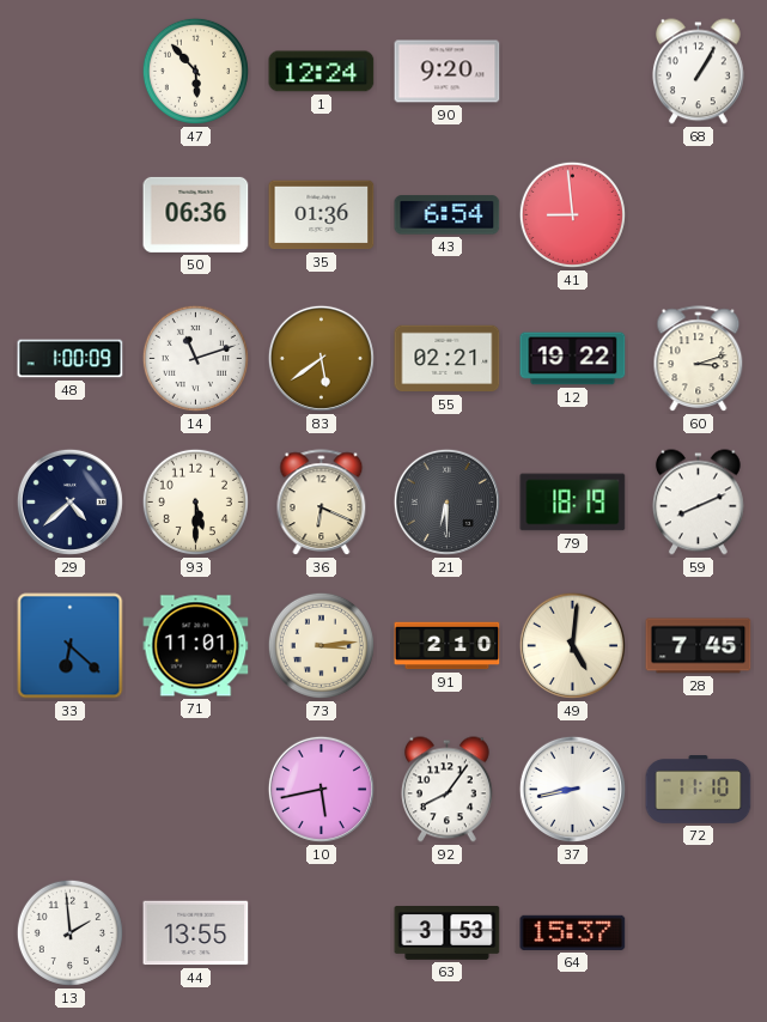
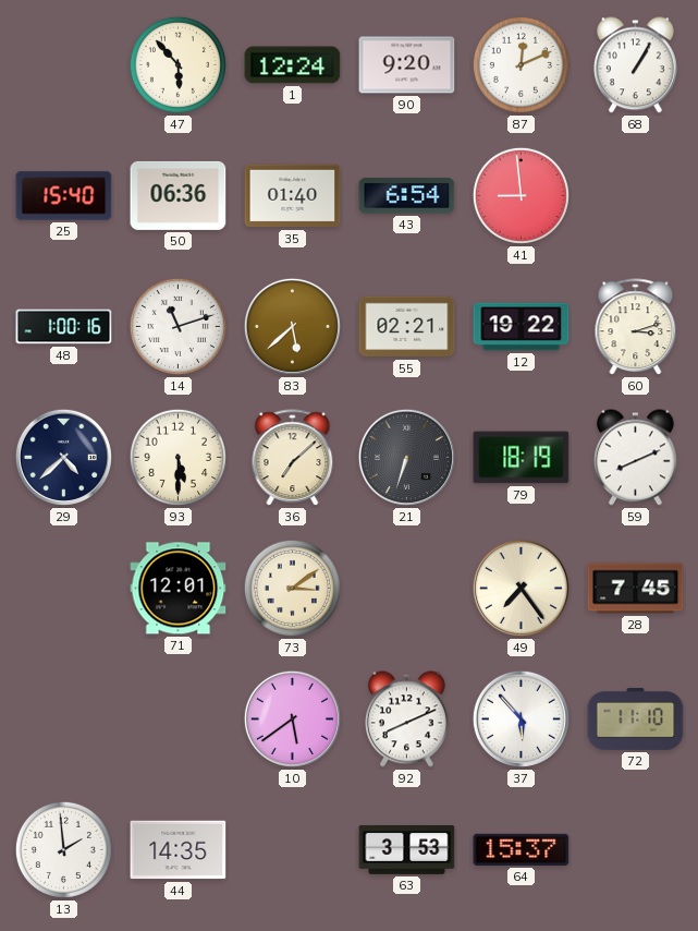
87: none -> 12:11 (521, 64)
25: none -> 15:40 (64, 196)
35: 01:36 -> 01:40 (293, 196)
48: 1:00:09 -> 1:00:16 (64, 327)
83: 5:39 -> 5:38 (292, 326)
36: 6:19 -> 7:08 (293, 458)
21: 6:30 -> 6:33 (406, 457)
33: 6:22 -> none (71, 646)
71: 11:01 -> 12:01 (179, 589)
73: 3:14 -> 3:09 (292, 588)
91: 2:10 -> none (448, 646)
49: 5:01 -> 7:24 (521, 588)
10: 5:43 -> 5:39 (292, 718)
92: 8:06 -> 8:11 (406, 720)
37: 8:43 -> 5:53 (521, 718)
44: 13:55 -> 14:35 (179, 850)
